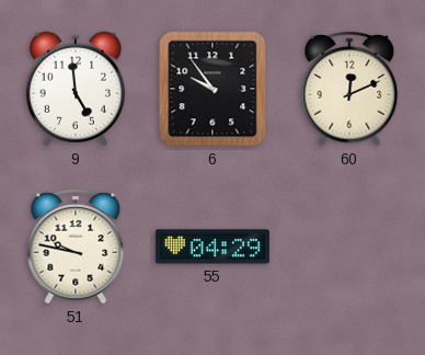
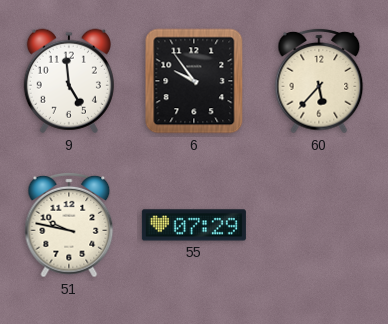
60: 12:11 -> 5:37 (319, 81)
55: 04:29 -> 07:29 (194, 225)
